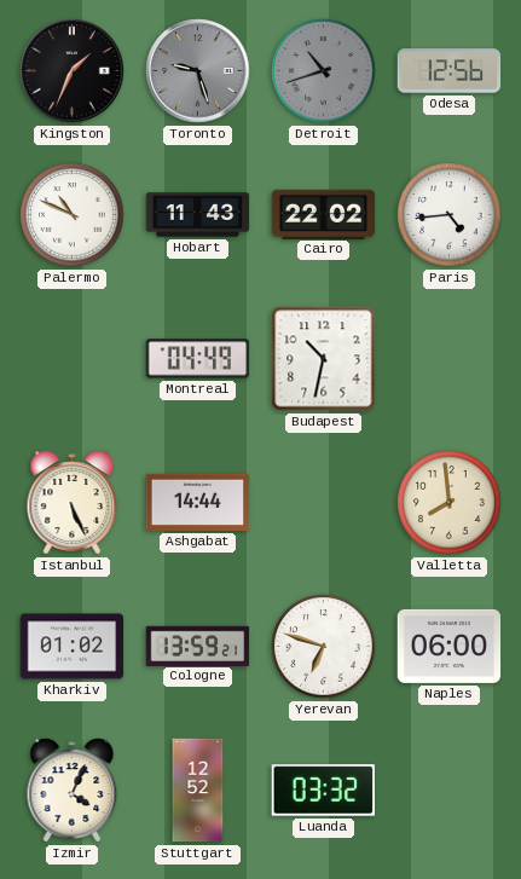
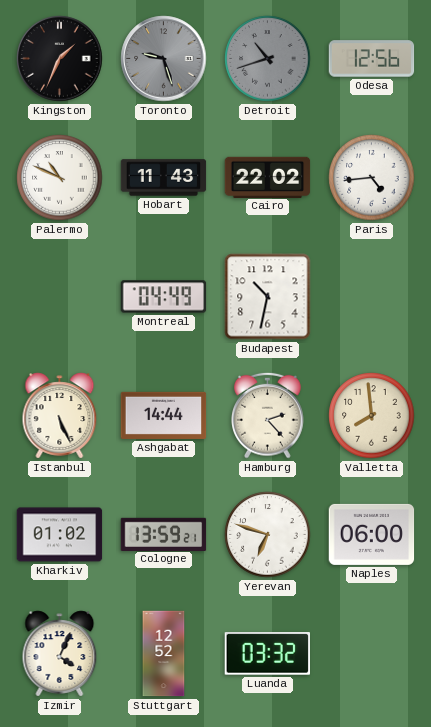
Hamburg: none -> 2:23 (268, 415)
